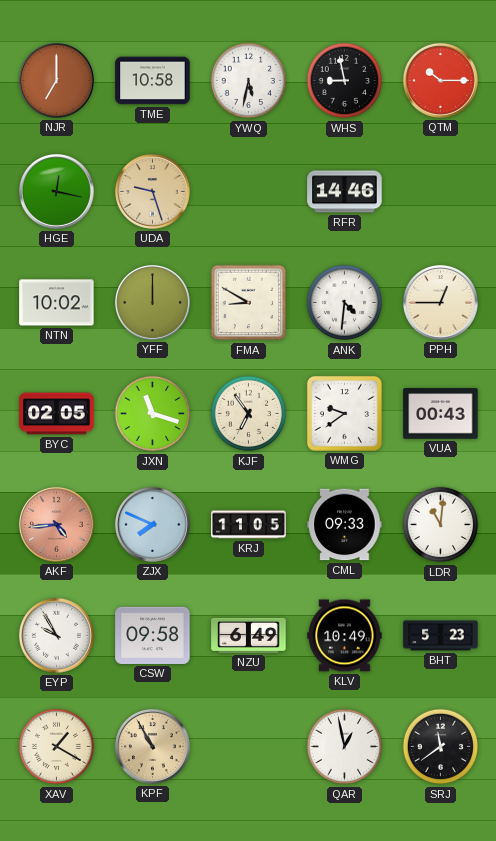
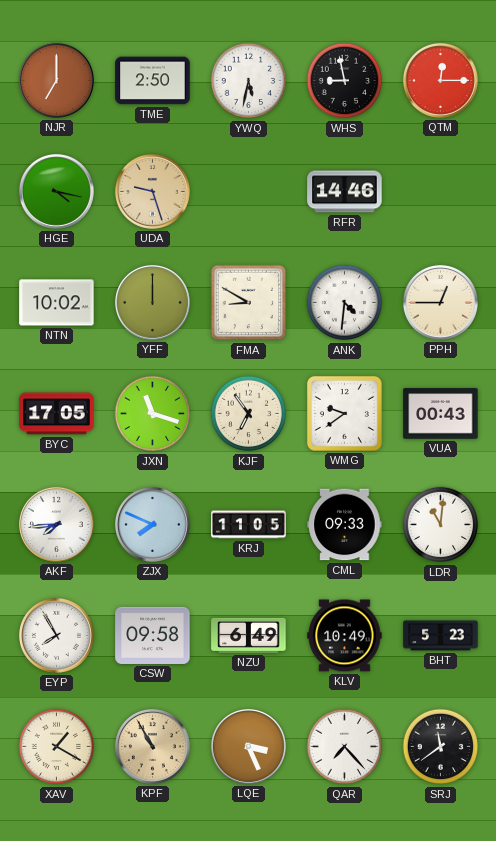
TME: 10:58 -> 2:50 (153, 81)
QTM: 10:15 -> 12:15 (440, 80)
HGE: 12:17 -> 4:17 (56, 191)
BYC: 02:05 -> 17:05 (57, 414)
AKF: 4:44 -> 7:44 (56, 524)
AKF dial: salmon -> white (56, 524)
EYP: 9:55 -> 7:55 (56, 635)
LQE: none -> 3:26 (248, 746)
QAR: 12:58 -> 7:23 (345, 747)
